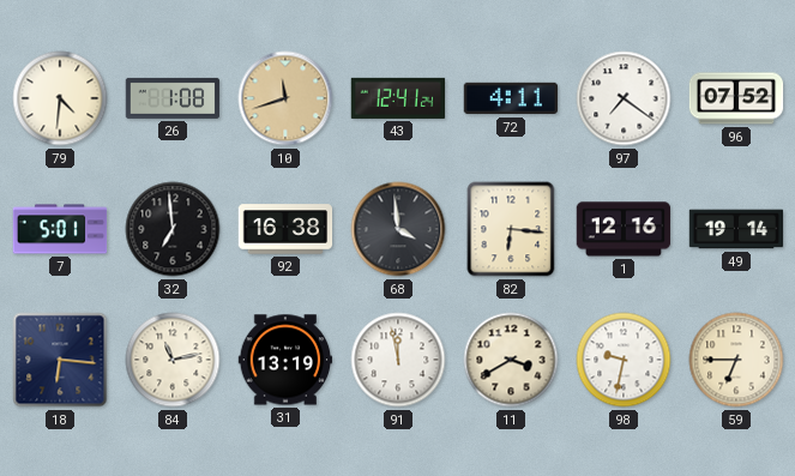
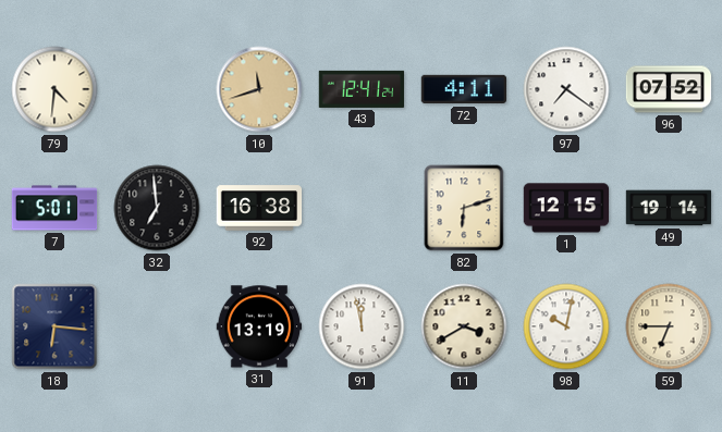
26: 1:08 -> none (173, 98)
68: 3:59 -> none (398, 229)
82: 6:16 -> 6:12 (464, 208)
1: 12:16 -> 12:15 (566, 208)
84: 11:13 -> none (173, 360)
98: 9:32 -> 10:02 (566, 326)
